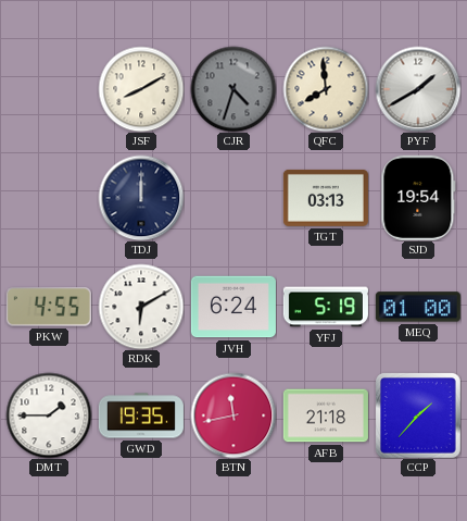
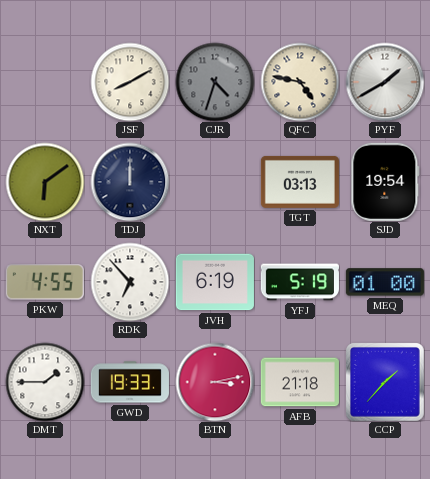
QFC: 7:59 -> 4:47 (300, 82)
NXT: none -> 6:09 (45, 182)
RDK: 6:10 -> 6:53 (130, 282)
JVH: 6:24 -> 6:19 (215, 282)
GWD: 19:35 -> 19:33 (130, 382)
BTN: 11:43 -> 3:13 (215, 382)
